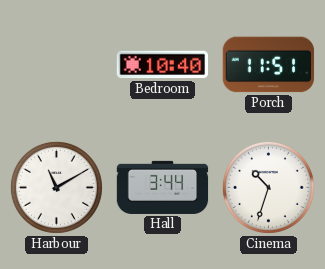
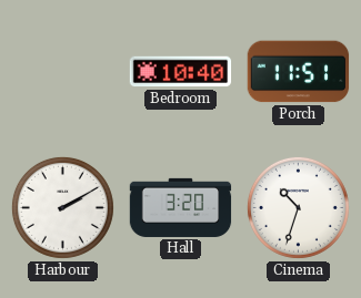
Harbour: 11:10 -> 2:10 (62, 207)
Hall: 3:44 -> 3:20 (181, 207)
